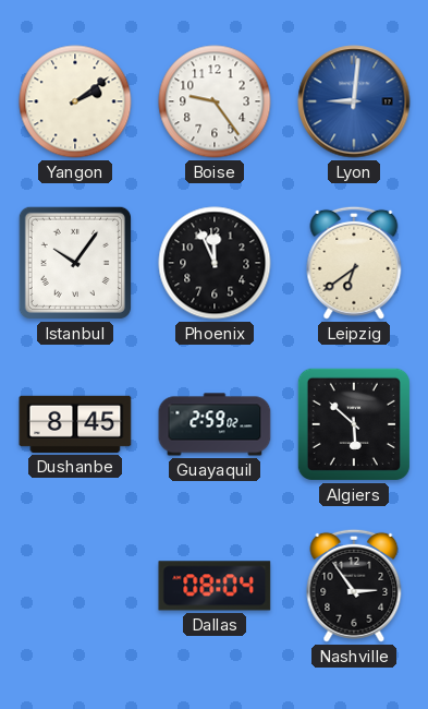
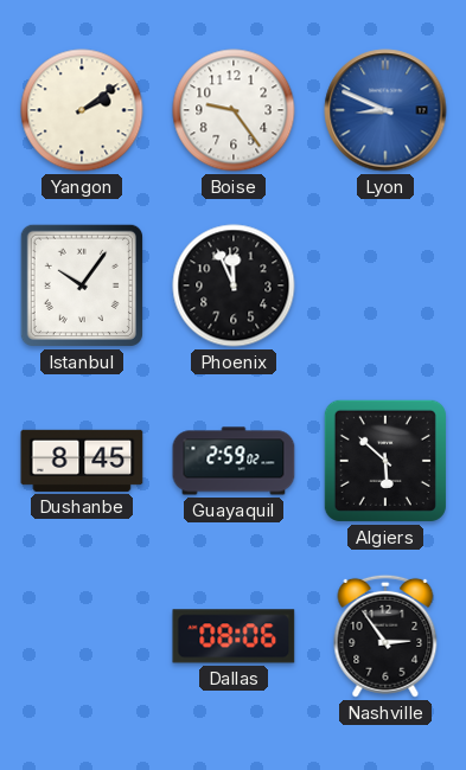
Lyon: 9:01 -> 8:49 (385, 110)
Leipzig: 6:39 -> none (354, 263)
Dallas: 08:04 -> 08:06 (234, 636)
